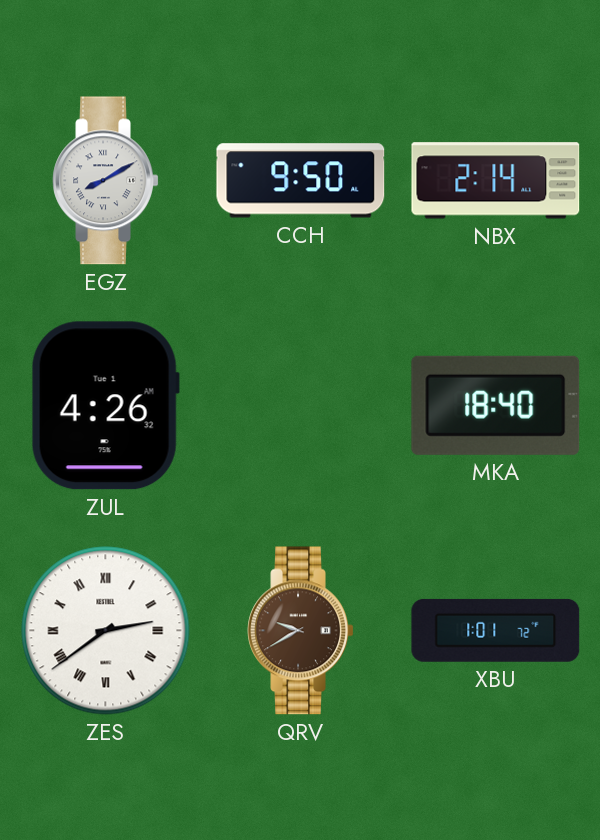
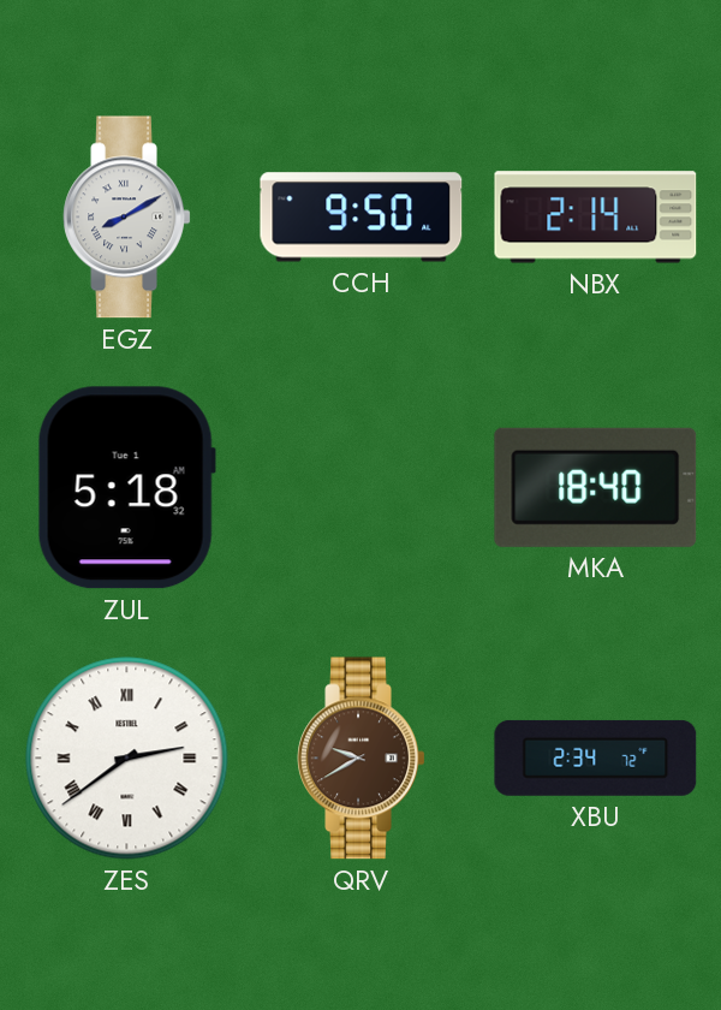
ZUL: 4:26 -> 5:18 (126, 488)
XBU: 1:01 -> 2:34 (596, 757)
